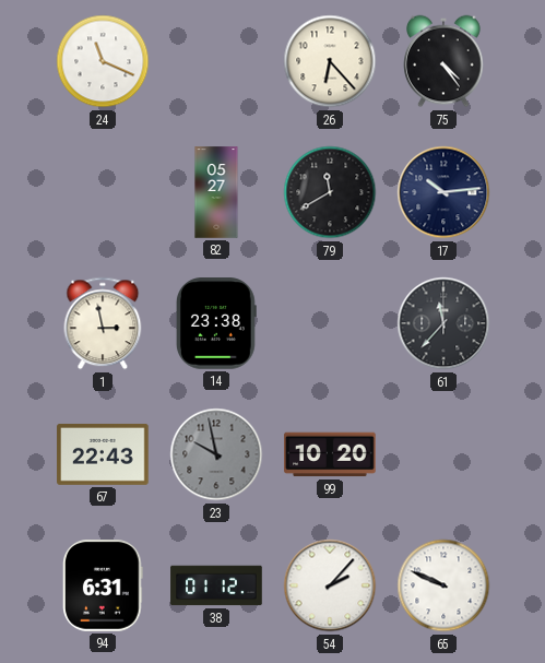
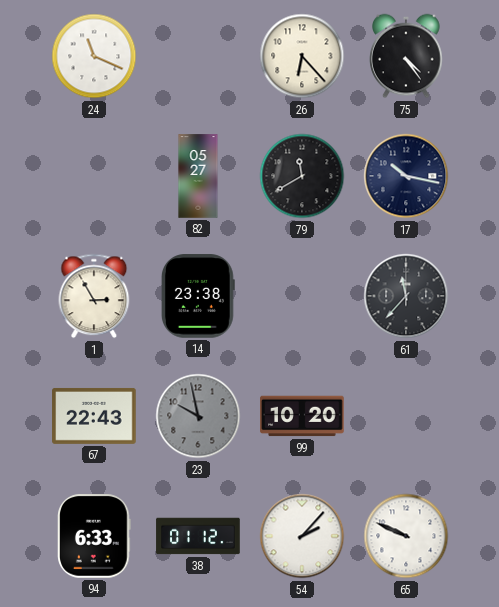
17: 10:14 -> 10:17 (406, 176)
1: 2:58 -> 2:55 (94, 296)
94: 6:31 -> 6:33 (94, 536)
